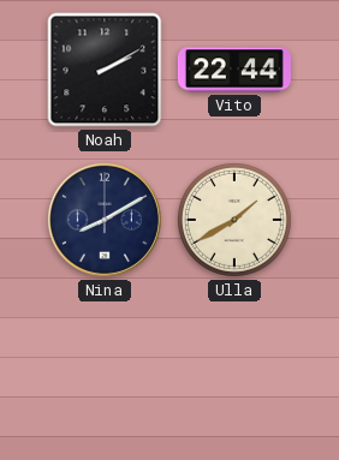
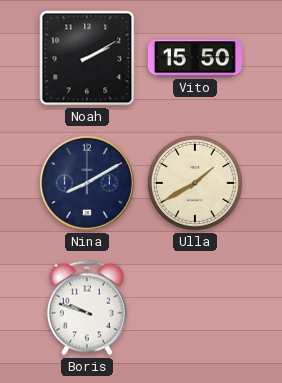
Vito: 22:44 -> 15:50 (195, 58)
Boris: none -> 9:48 (87, 308)
